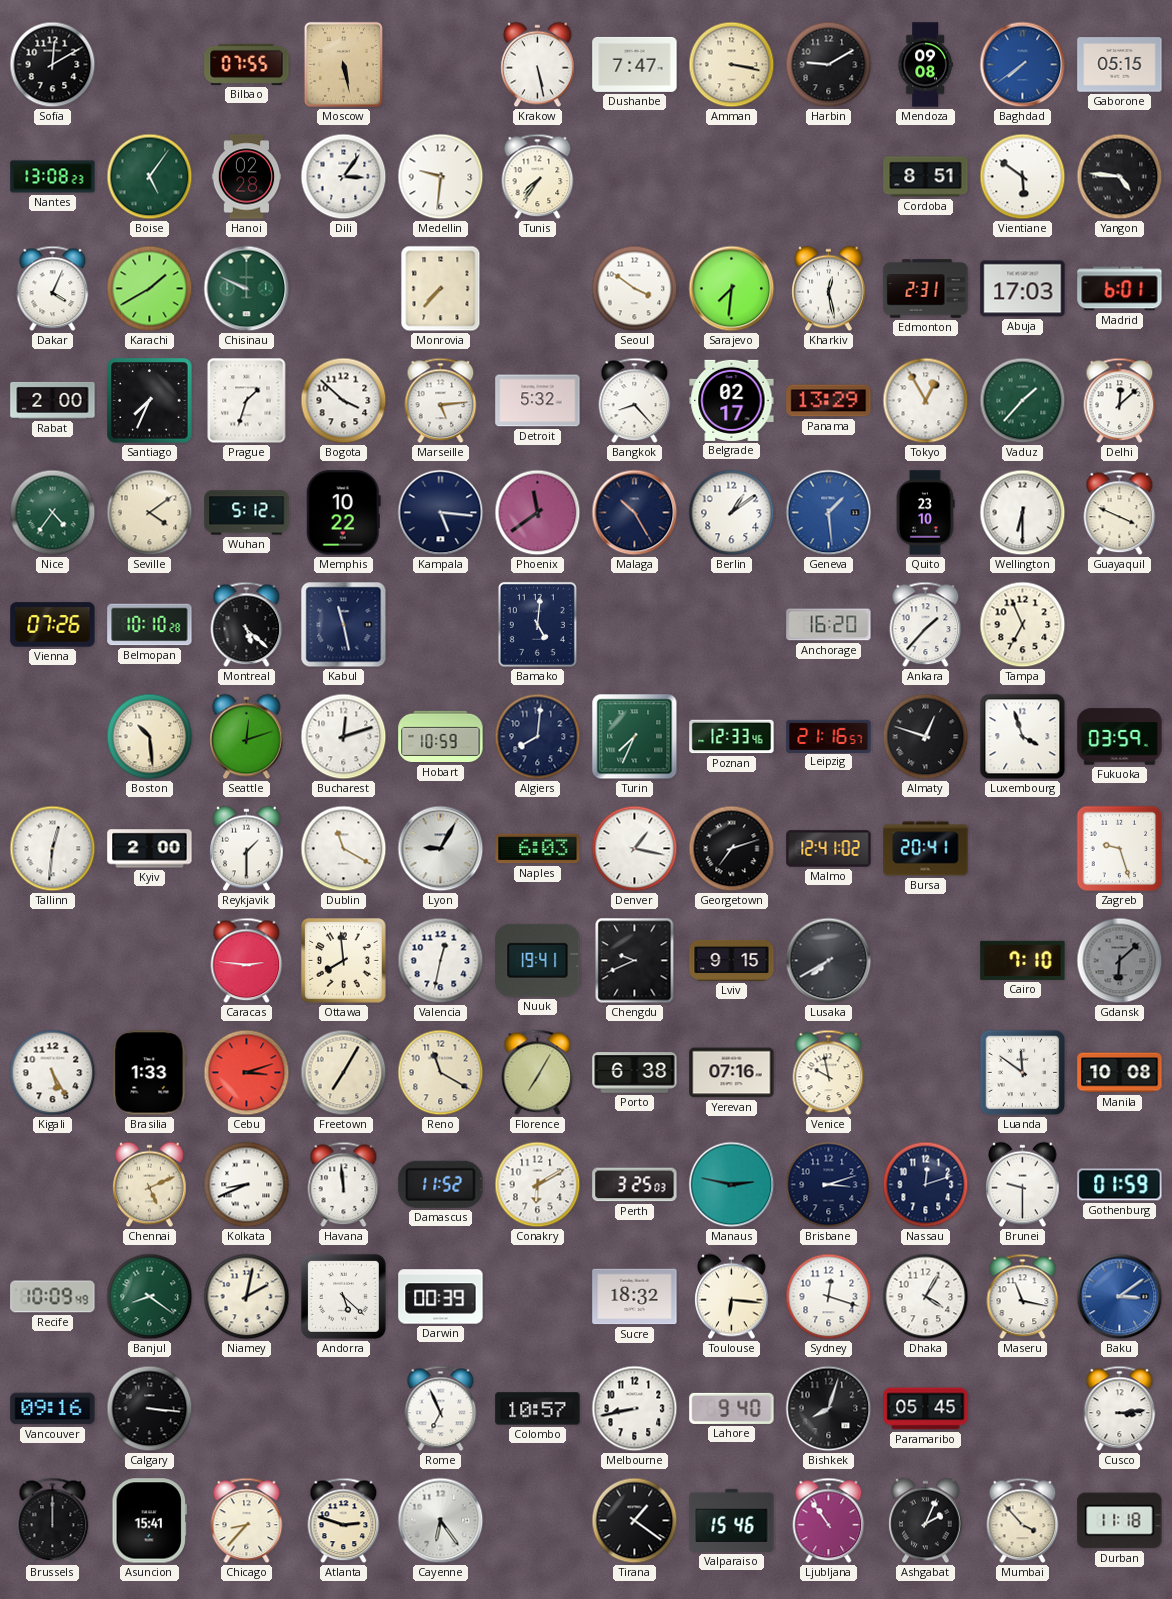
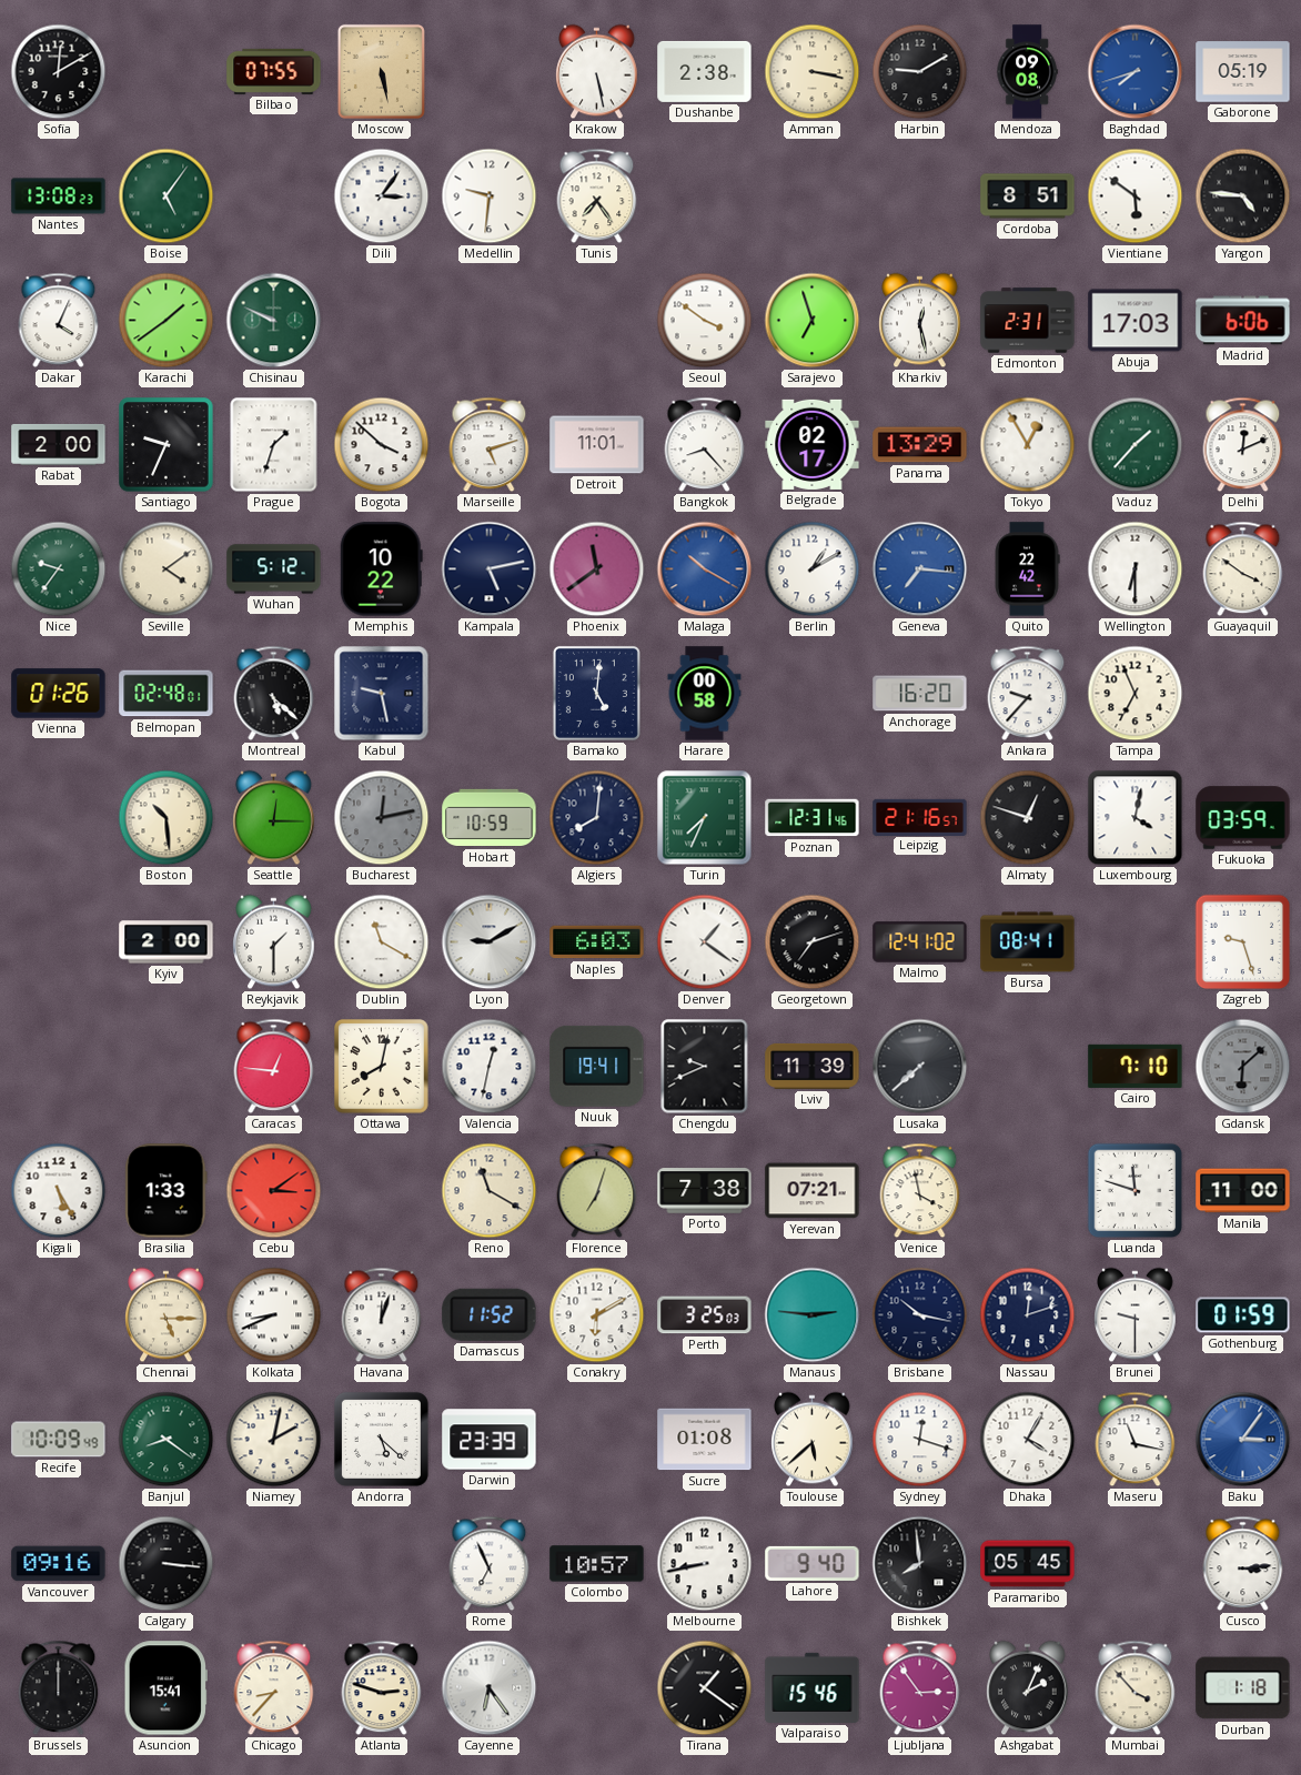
Dushanbe: 7:47 -> 2:38 (705, 71)
Baghdad: 7:39 -> 7:42 (1136, 72)
Gaborone: 05:15 -> 05:19 (1243, 72)
Hanoi: 02:28 -> none (247, 177)
Tunis: 7:36 -> 7:24 (597, 196)
Karachi: 1:40 -> 1:39 (167, 321)
Monrovia: 7:37 -> none (441, 289)
Sarajevo: 7:31 -> 6:57 (813, 321)
Madrid: 6:01 -> 6:06 (1243, 321)
Santiago: 7:34 -> 9:34 (167, 445)
Marseille: 5:14 -> 5:12 (490, 445)
Detroit: 5:32 -> 11:01 (597, 445)
Delhi: 12:08 -> 12:11 (1243, 445)
Nice: 4:36 -> 9:36 (59, 569)
Kampala: 5:16 -> 5:13 (490, 569)
Malaga: 10:25 -> 10:20 (705, 569)
Malaga dial: navy -> blue (705, 569)
Berlin: 1:09 -> 1:10 (813, 569)
Geneva: 1:29 -> 7:16 (920, 569)
Quito: 23:10 -> 22:42 (1027, 569)
Guayaquil: 3:49 -> 3:51 (1243, 569)
Vienna: 07:26 -> 01:26 (59, 694)
Belmopan: 10:10 -> 02:48 (167, 694)
Kabul: 11:28 -> 9:28 (382, 694)
Harare: none -> 00:58 (705, 694)
Ankara: 1:37 -> 9:37 (1028, 694)
Seattle: 12:12 -> 12:15 (274, 818)
Bucharest: 12:12 -> 12:13 (382, 818)
Bucharest dial: white -> grey (382, 818)
Poznan: 12:33 -> 12:31 (813, 818)
Luxembourg: 3:57 -> 4:02 (1136, 818)
Tallinn: 12:31 -> none (53, 849)
Lyon: 9:05 -> 9:10 (490, 942)
Denver: 1:17 -> 1:21 (705, 942)
Bursa: 20:41 -> 08:41 (1028, 942)
Caracas: 2:46 -> 12:46 (274, 1067)
Ottawa: 7:59 -> 8:02 (382, 1067)
Lviv: 9:15 -> 11:39 (813, 1066)
Lusaka: 7:40 -> 7:38 (920, 1067)
Cebu: 3:12 -> 3:09 (274, 1191)
Freetown: 7:05 -> none (344, 1073)
Florence: 7:05 -> 7:03 (597, 1191)
Porto: 6:38 -> 7:38 (705, 1191)
Yerevan: 07:16 -> 07:21 (813, 1191)
Venice: 9:58 -> 3:58 (920, 1191)
Luanda: 11:51 -> 11:48 (1136, 1191)
Manila: 10:08 -> 11:00 (1243, 1191)
Chennai: 5:11 -> 5:15 (167, 1315)
Havana: 11:59 -> 12:03 (382, 1315)
Manaus: 2:47 -> 2:46 (813, 1315)
Brisbane: 3:12 -> 10:17 (920, 1315)
Darwin: 00:39 -> 23:39 (490, 1440)
Sucre: 18:32 -> 01:08 (705, 1440)
Toulouse: 6:16 -> 5:38 (813, 1440)
Baku: 3:09 -> 3:06 (1243, 1440)
Bishkek: 8:03 -> 7:59 (920, 1564)
Ljubljana: 10:54 -> 2:54 (920, 1688)
Durban: 11:18 -> 1:18 (1243, 1688)
